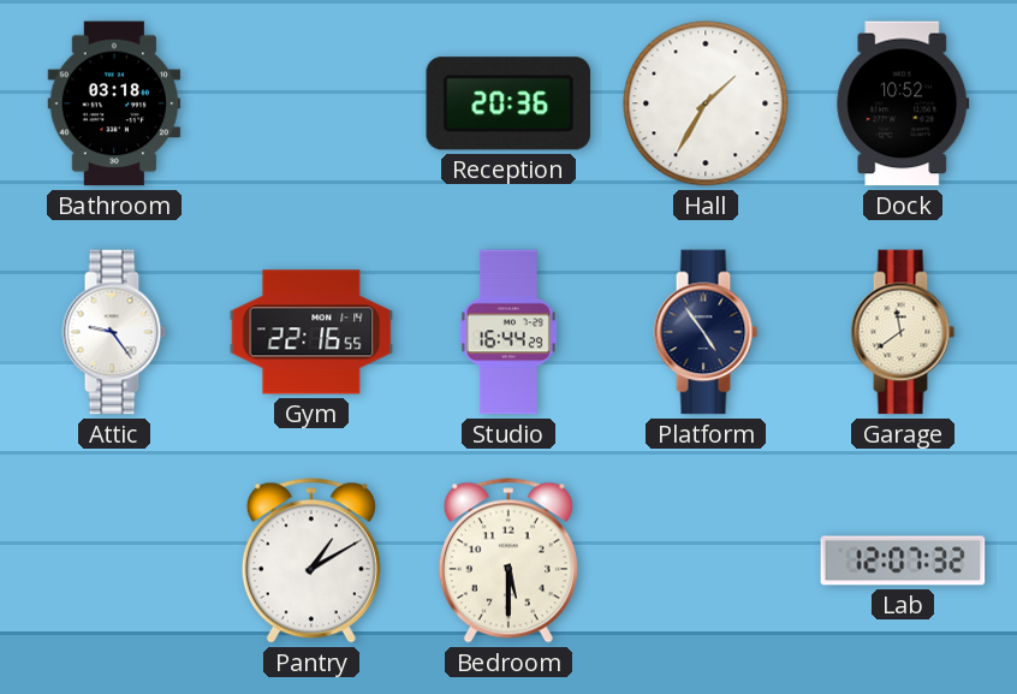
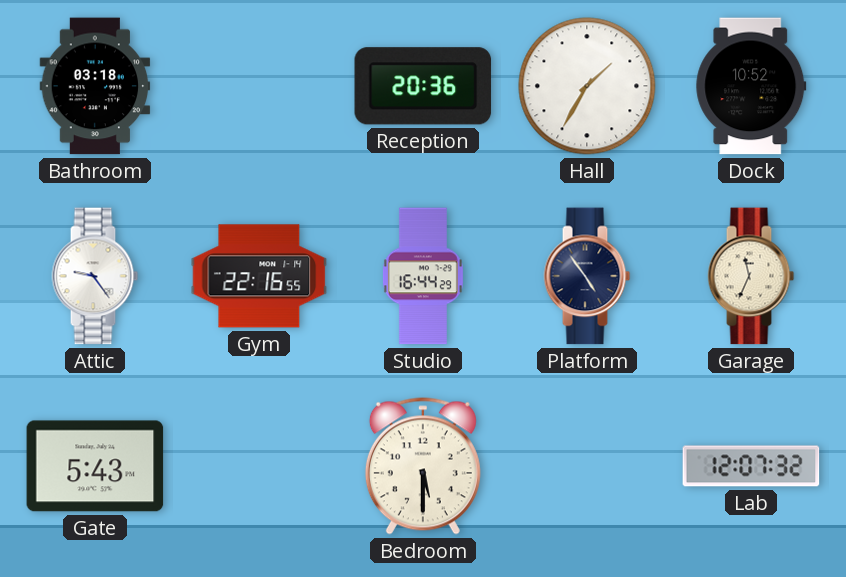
Garage: 11:39 -> 11:34 (751, 276)
Gate: none -> 5:43 (95, 466)
Pantry: 1:10 -> none (311, 560)
